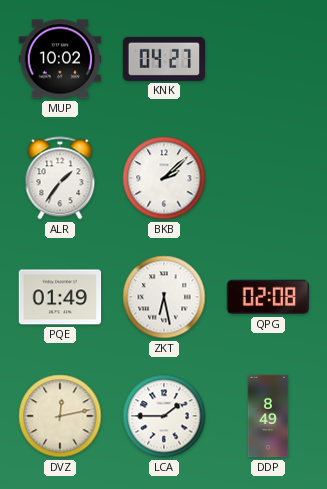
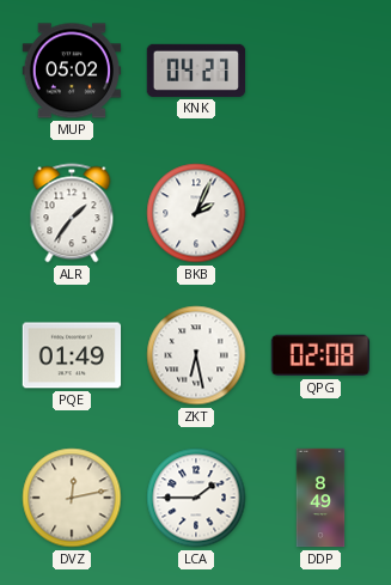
MUP: 10:02 -> 05:02 (72, 71)
BKB: 2:08 -> 2:04 (196, 213)
